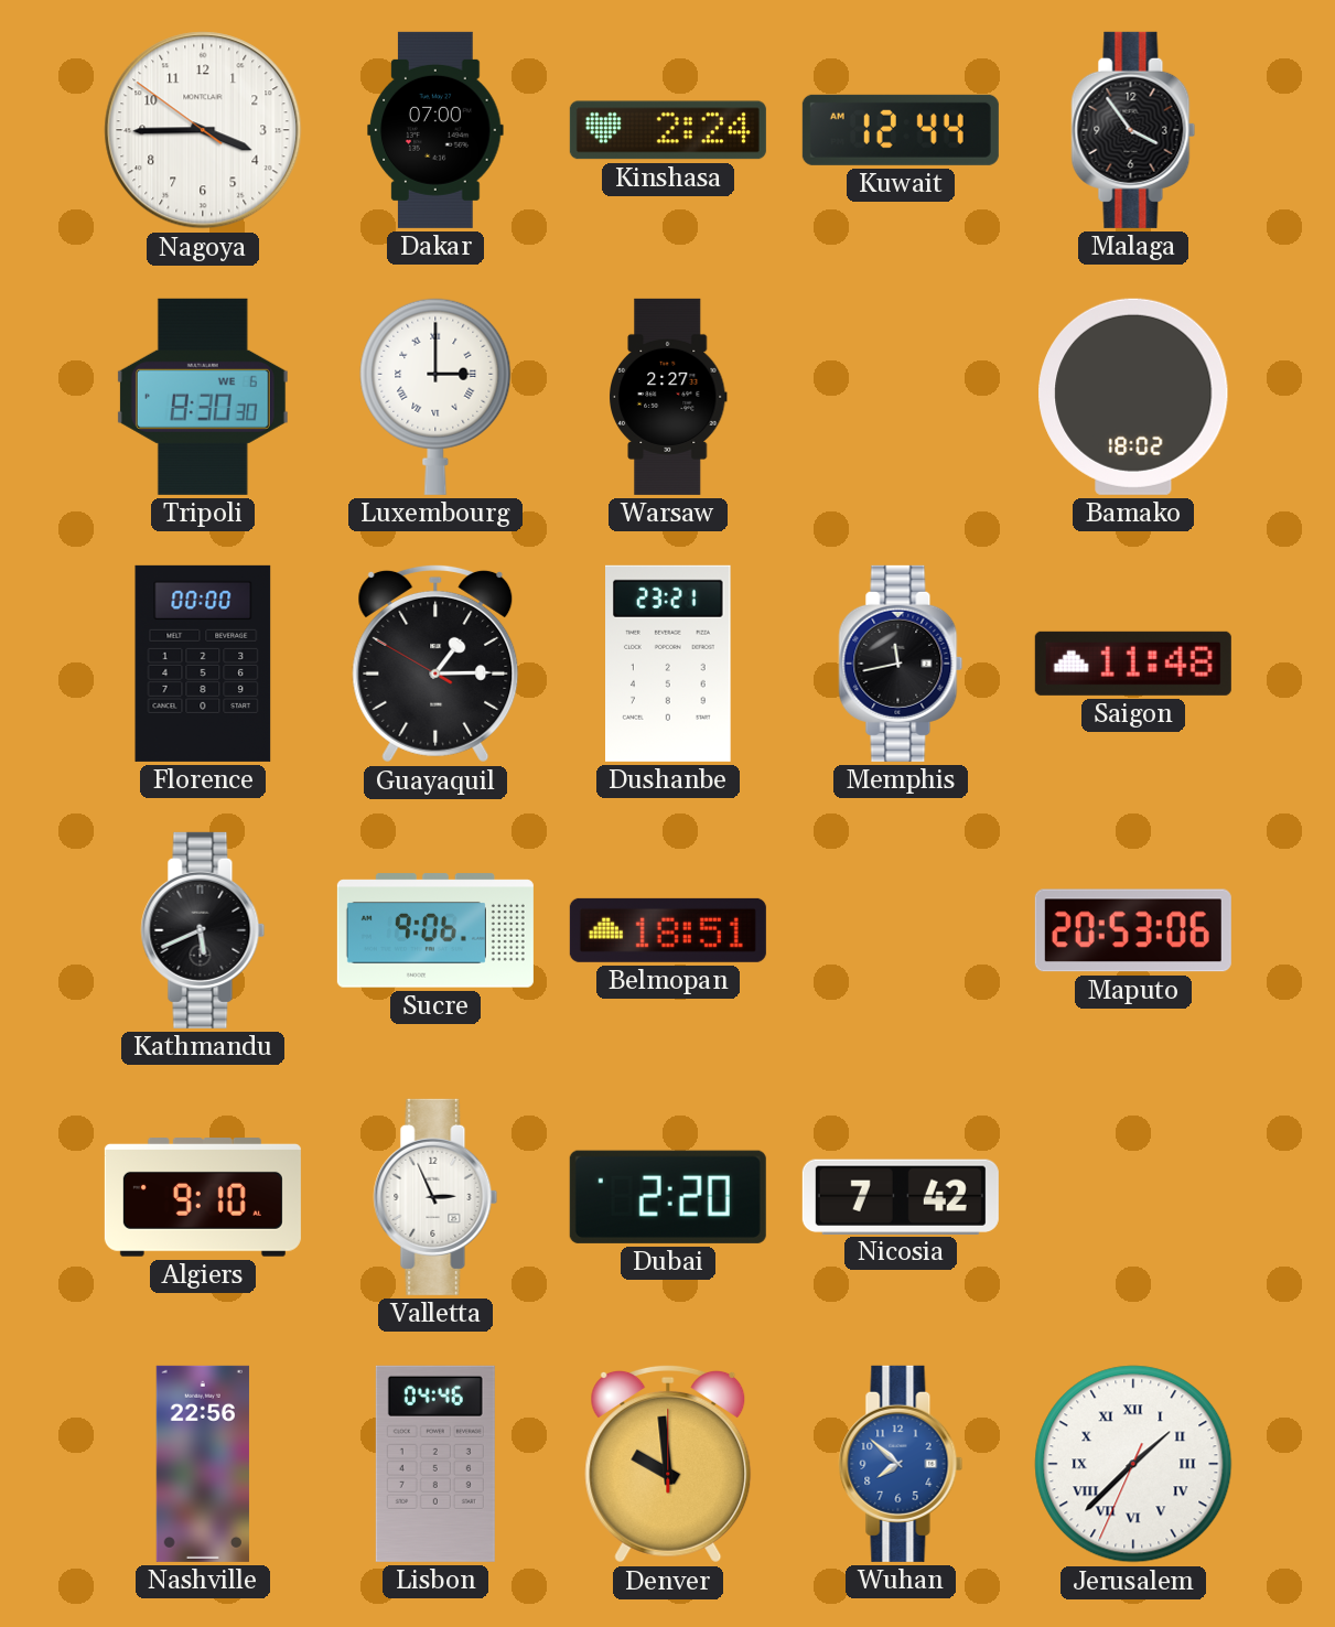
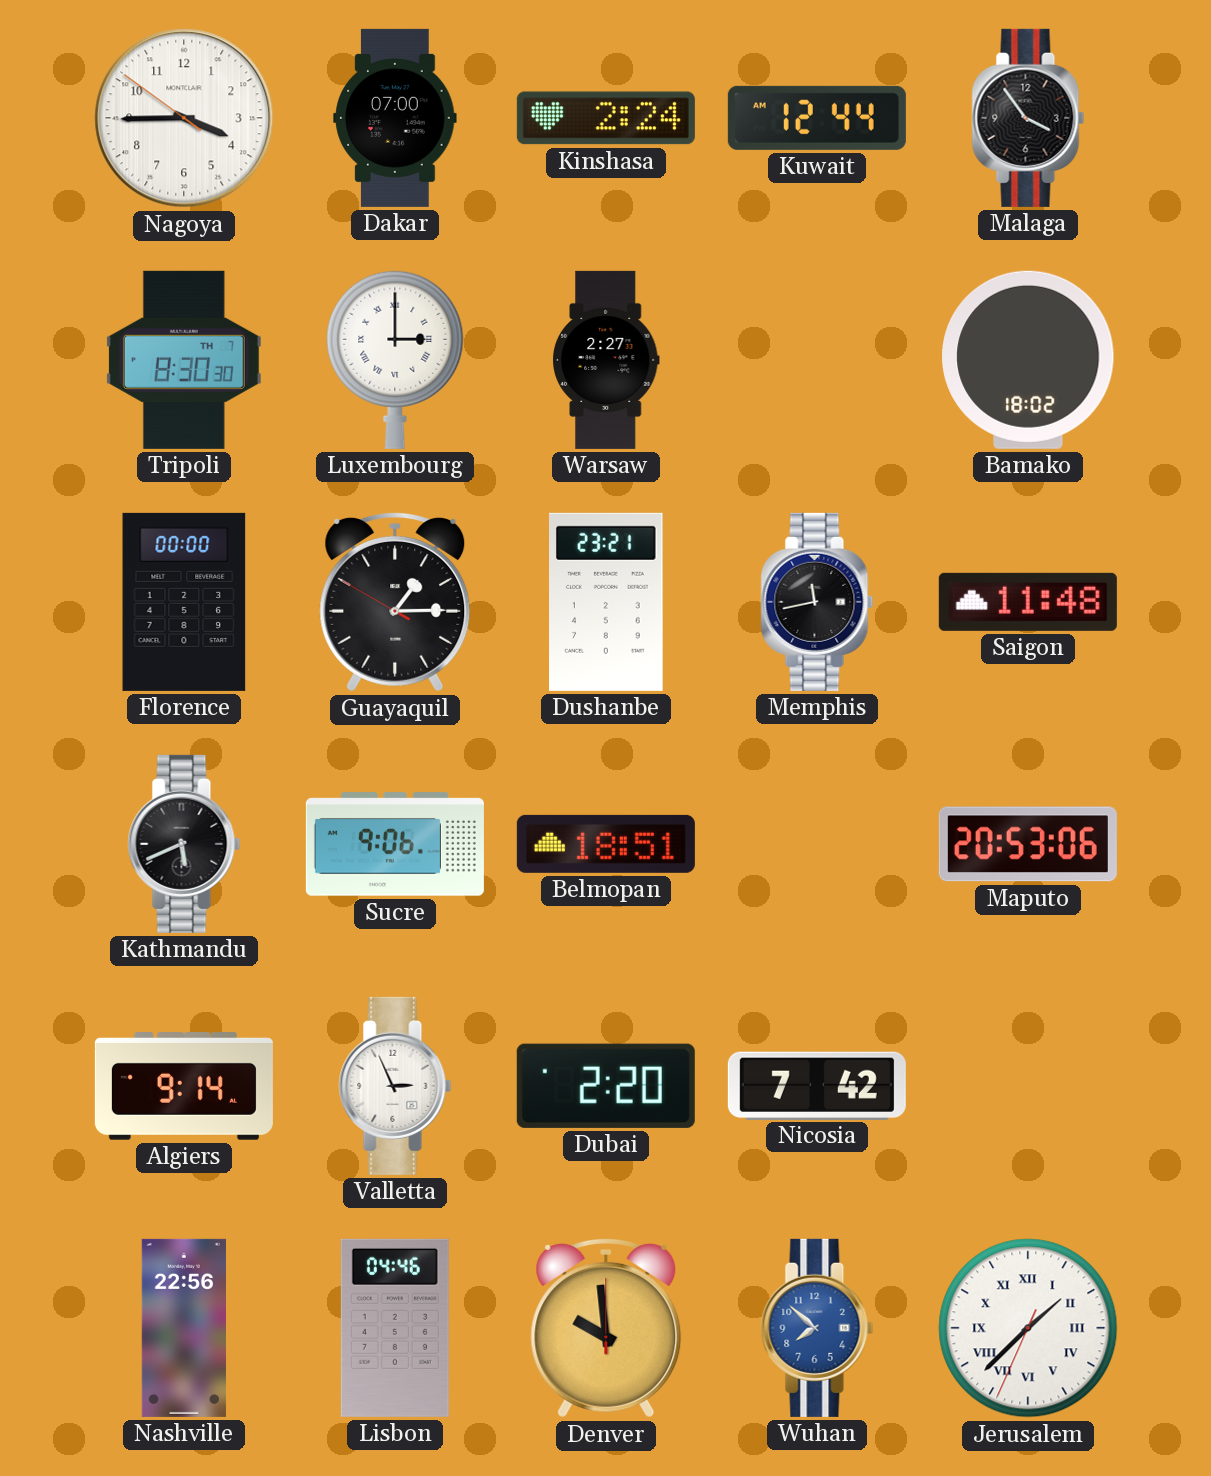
Tripoli date: WE 6 -> TH 7 (184, 360)
Algiers: 9:10 -> 9:14 (184, 1087)
